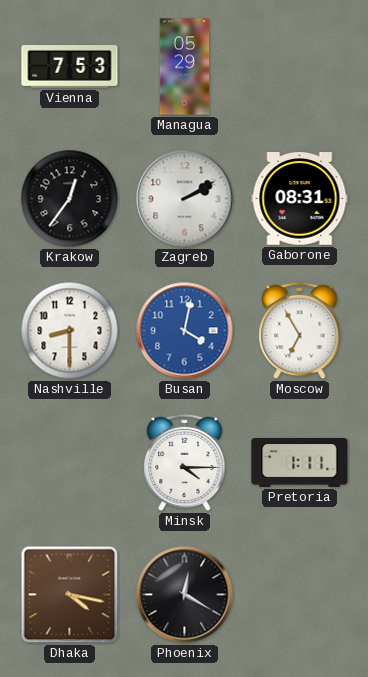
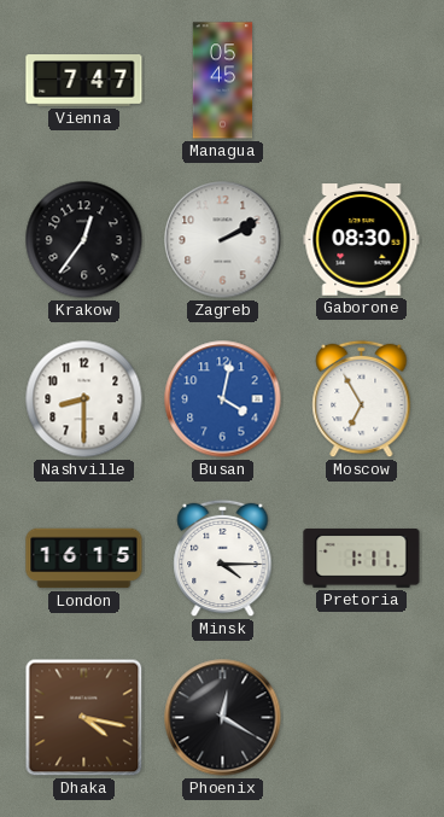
Vienna: 7:53 -> 7:47 (84, 81)
Managua: 05:29 -> 05:45 (223, 81)
Gaborone: 08:31 -> 08:30 (362, 240)
London: none -> 16:15 (84, 559)
